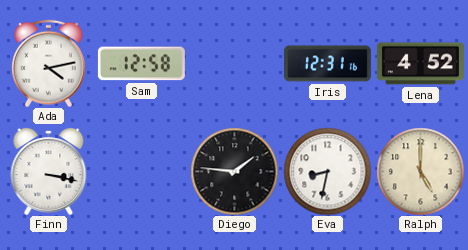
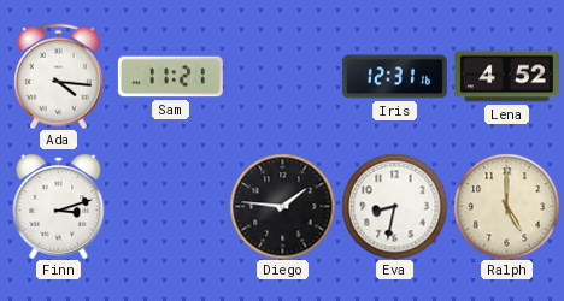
Ada: 4:13 -> 4:16 (59, 76)
Sam: 12:58 -> 11:21 (170, 77)
Finn: 3:17 -> 3:12 (59, 207)
